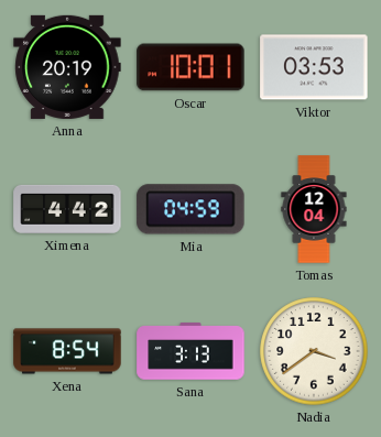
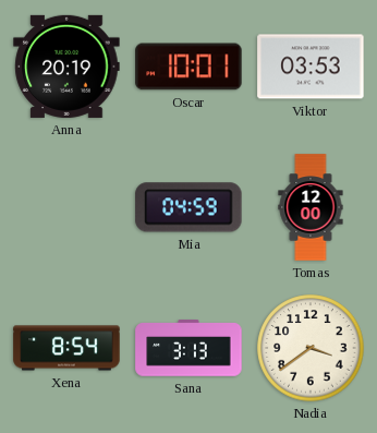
Ximena: 4:42 -> none (67, 209)
Tomas: 12:04 -> 12:00 (311, 207)
